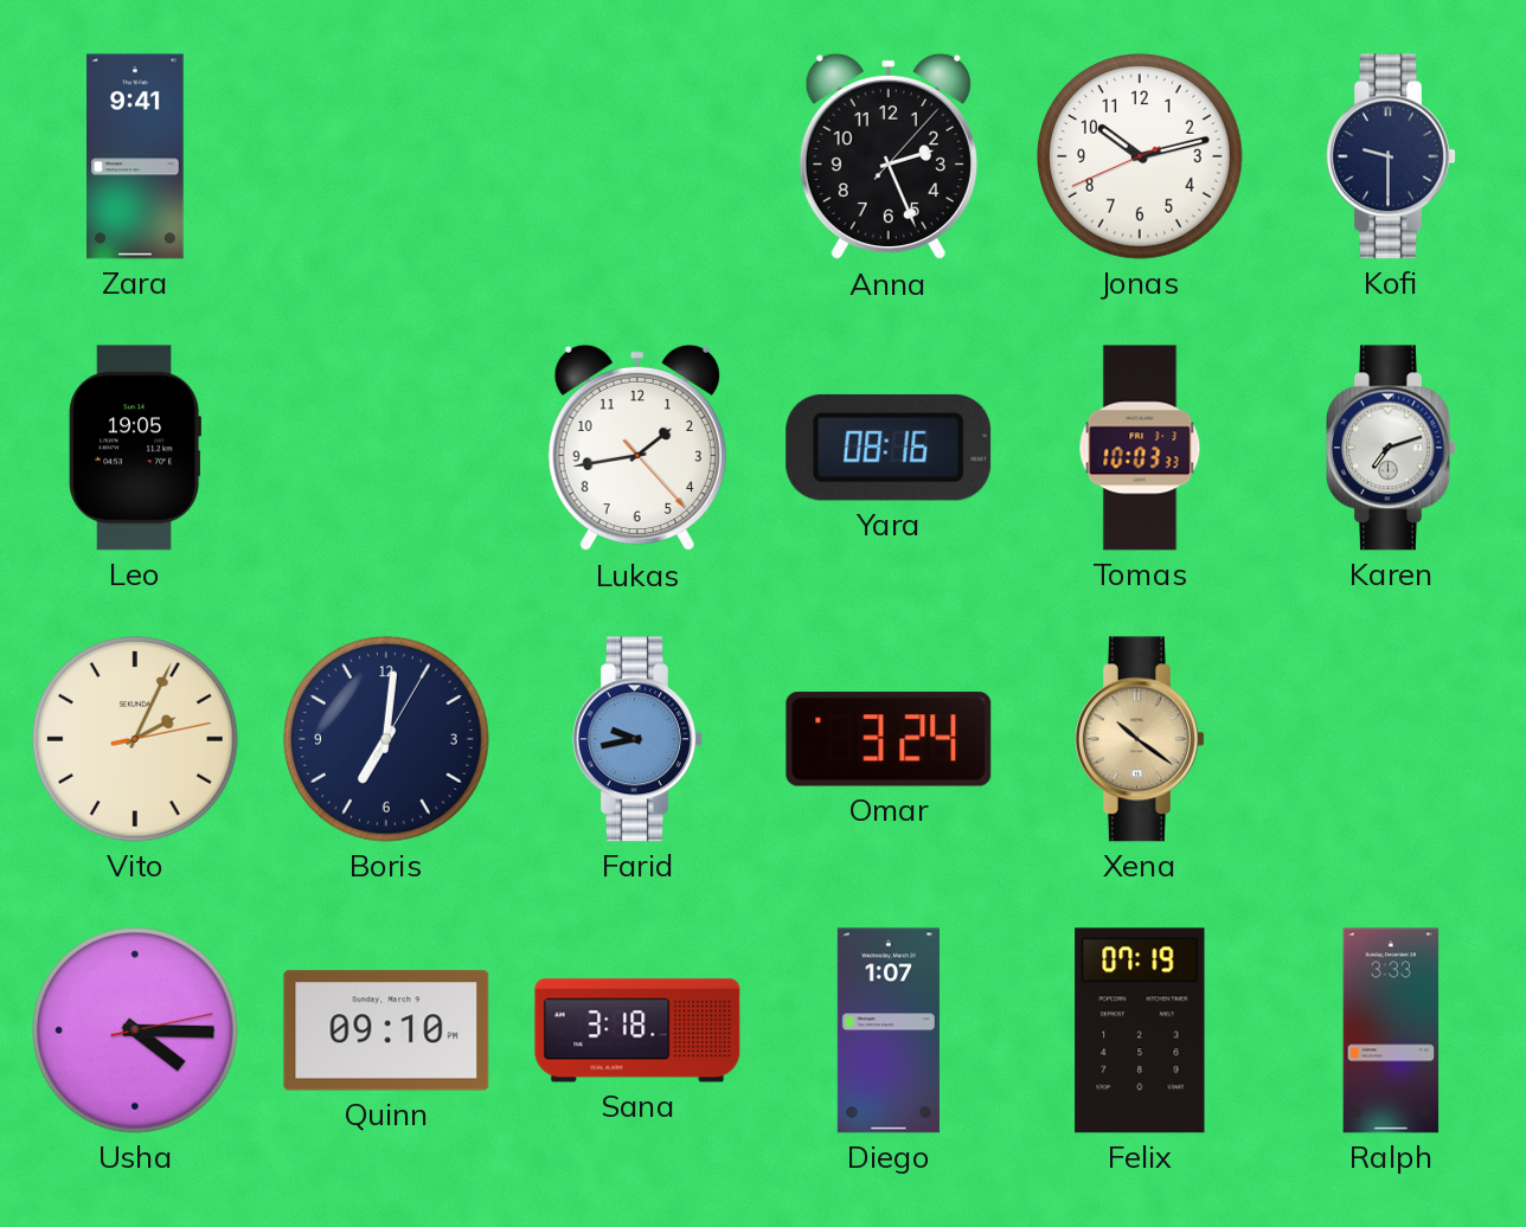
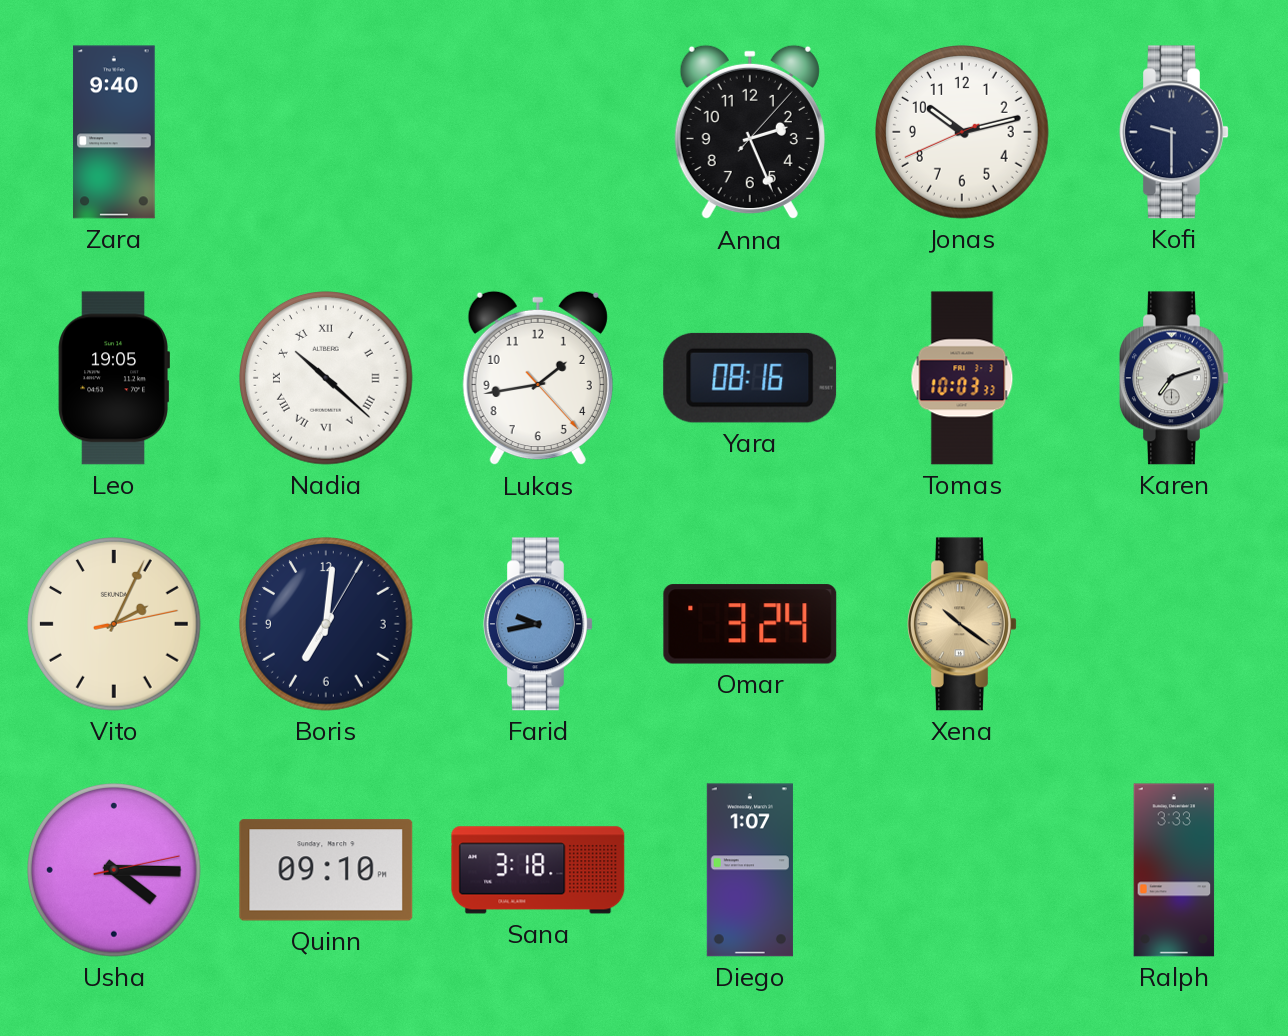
Zara: 9:41 -> 9:40 (114, 132)
Nadia: none -> 10:22 (327, 379)
Felix: 07:19 -> none (1140, 1030)
